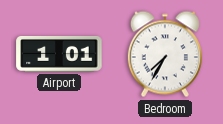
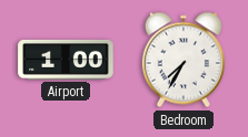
Airport: 1:01 -> 1:00 (66, 60)
